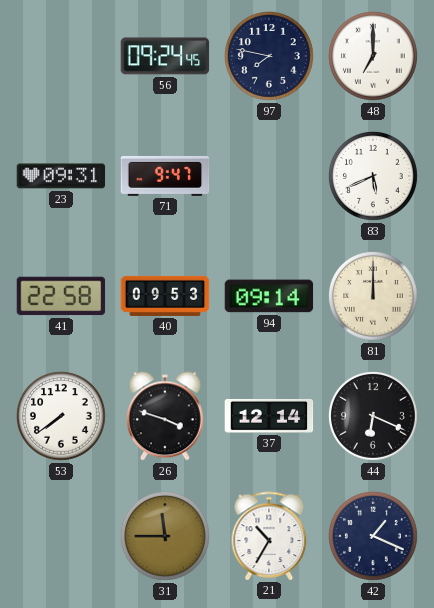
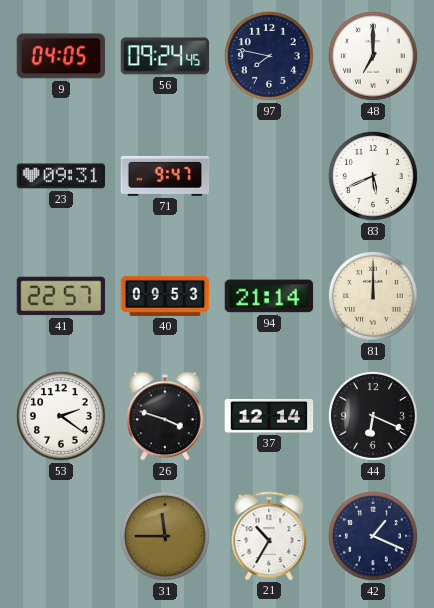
9: none -> 04:05 (61, 56)
41: 22:58 -> 22:57 (61, 296)
94: 09:14 -> 21:14 (269, 296)
53: 7:39 -> 2:21 (62, 417)
